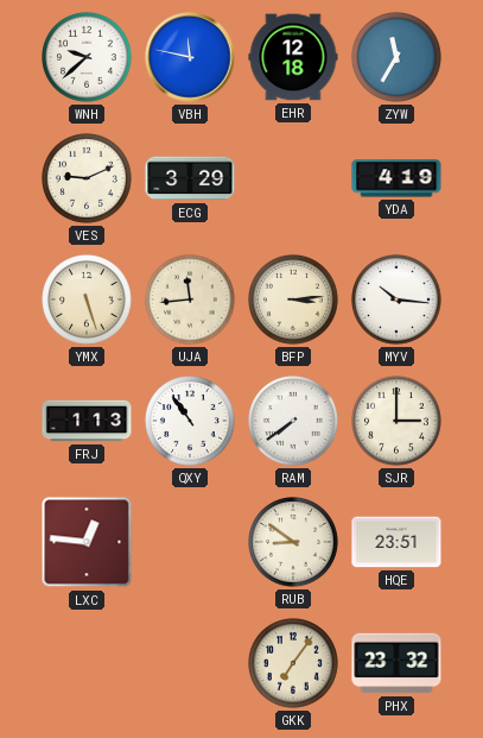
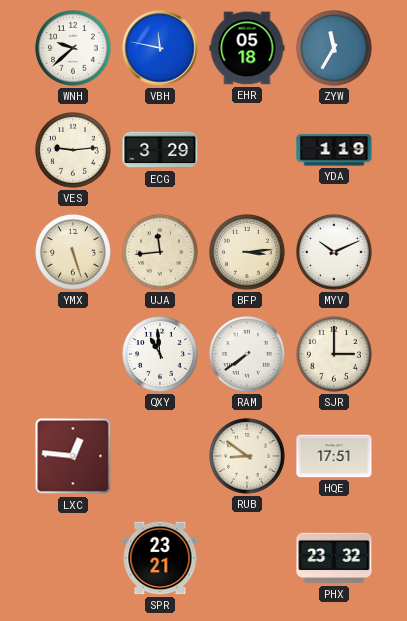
EHR: 12:18 -> 05:18 (247, 48)
VES: 9:11 -> 9:14 (74, 151)
YDA: 4:19 -> 1:19 (334, 150)
MYV: 10:16 -> 10:11 (335, 253)
FRJ: 1:13 -> none (87, 421)
QXY: 10:54 -> 10:59 (161, 355)
HQE: 23:51 -> 17:51 (334, 456)
SPR: none -> 23:21 (160, 558)
GKK: 7:06 -> none (294, 664)
